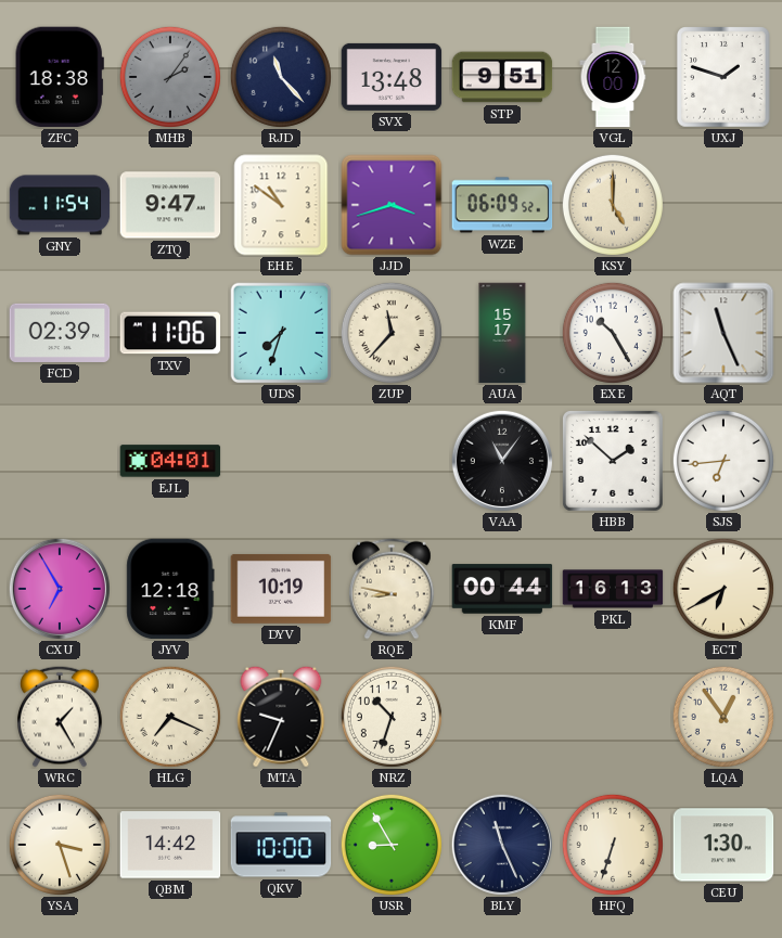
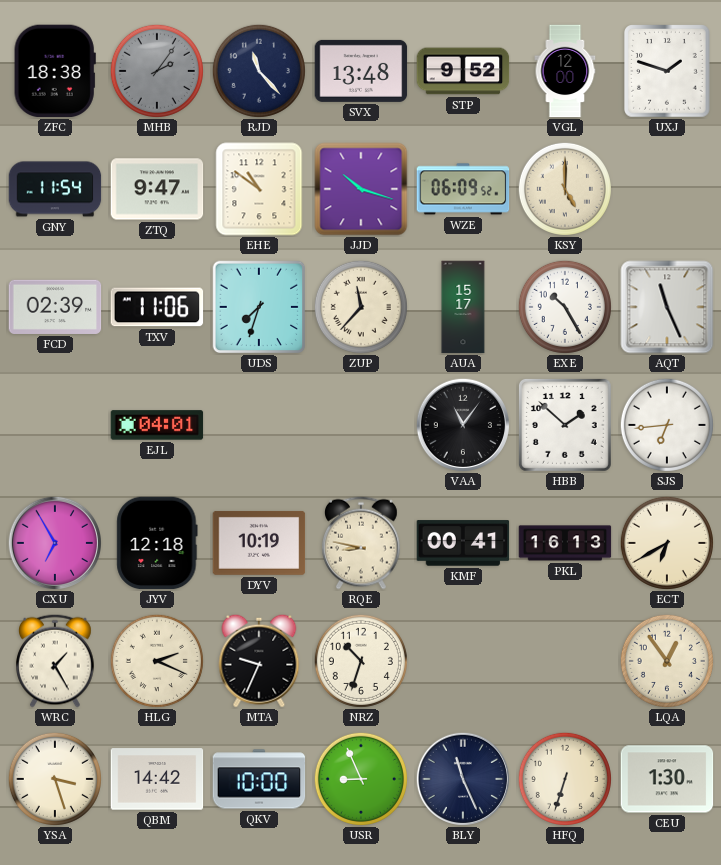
STP: 9:51 -> 9:52 (463, 71)
JJD: 3:42 -> 10:18 (361, 189)
KMF: 00:44 -> 00:41 (463, 543)
HLG: 7:19 -> 2:19 (157, 661)
USR: 8:55 -> 8:56 (361, 779)
